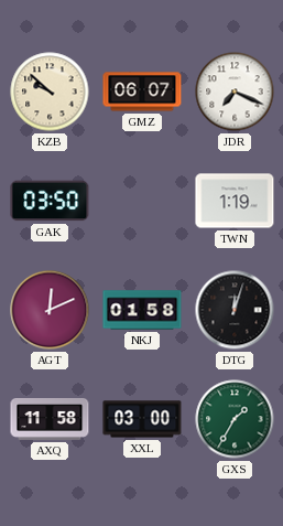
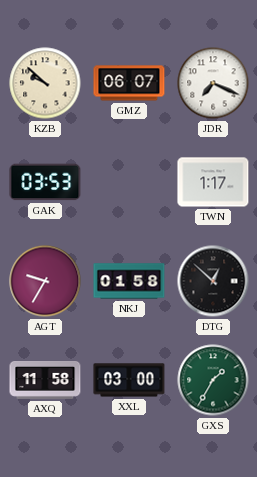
GAK: 03:50 -> 03:53 (45, 182)
TWN: 1:19 -> 1:17 (213, 182)
AGT: 12:11 -> 9:35 (45, 281)
DTG: 12:03 -> 12:52 (213, 281)
